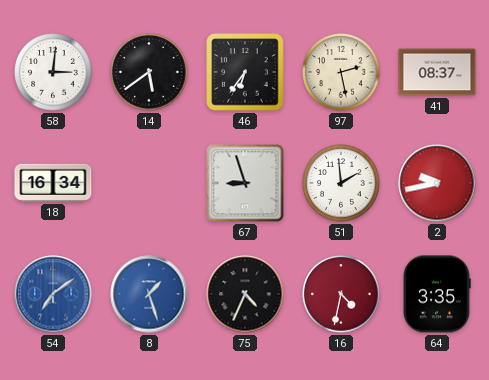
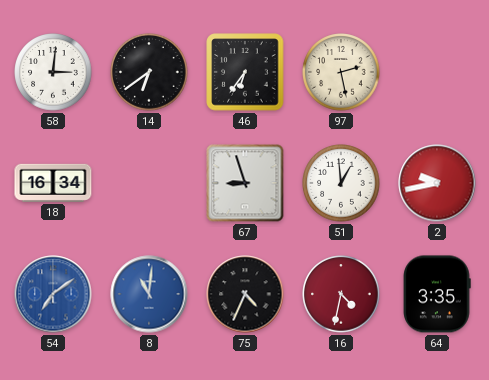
14: 5:39 -> 6:39 (149, 72)
41: 08:37 -> none (437, 72)
51: 1:59 -> 12:59 (341, 183)
8: 1:27 -> 11:01 (149, 294)
